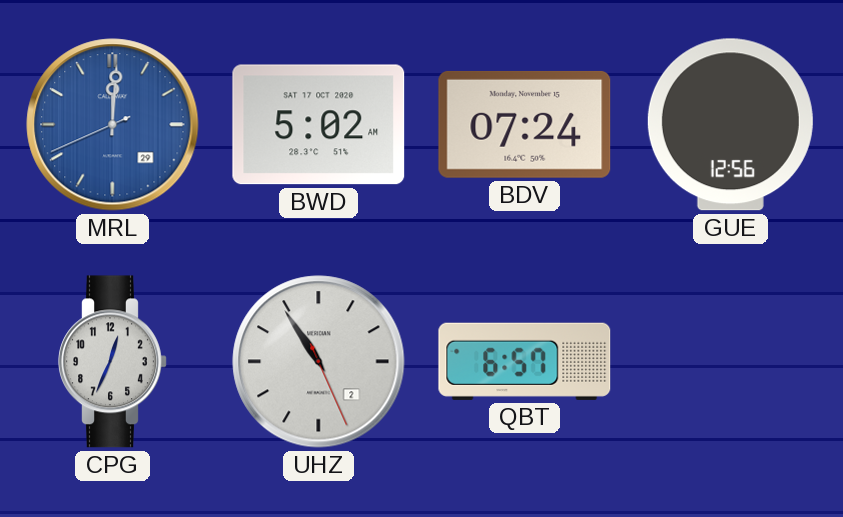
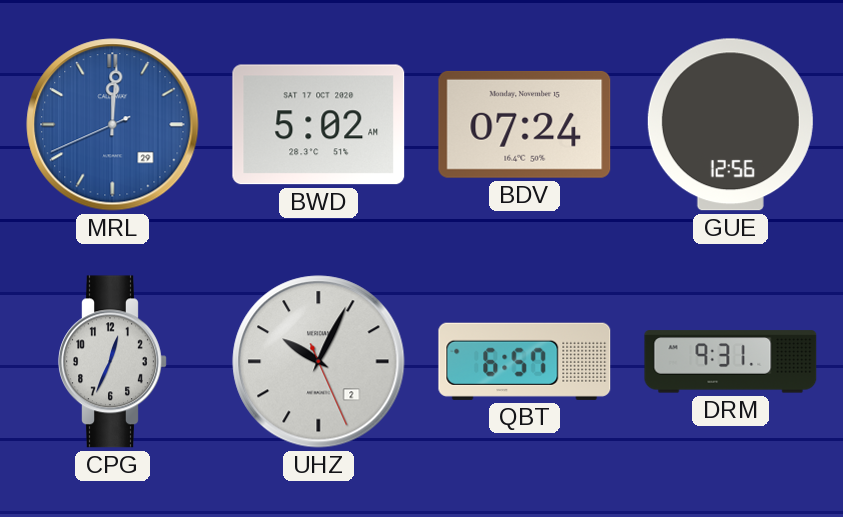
UHZ: 10:54 -> 10:04 (319, 362)
DRM: none -> 9:31 (731, 362)
